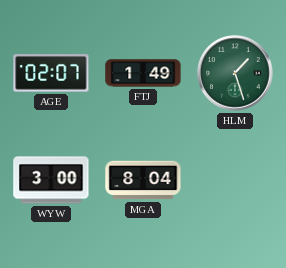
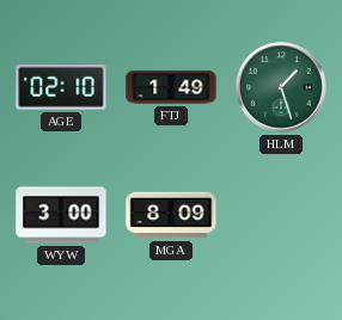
AGE: 02:07 -> 02:10 (61, 87)
MGA: 8:04 -> 8:09 (171, 215)
